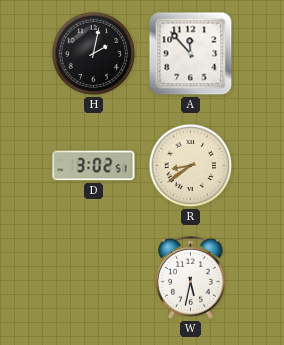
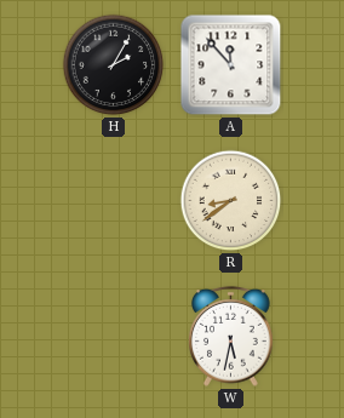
H: 2:02 -> 2:05 (114, 65)
D: 3:02 -> none (94, 166)
